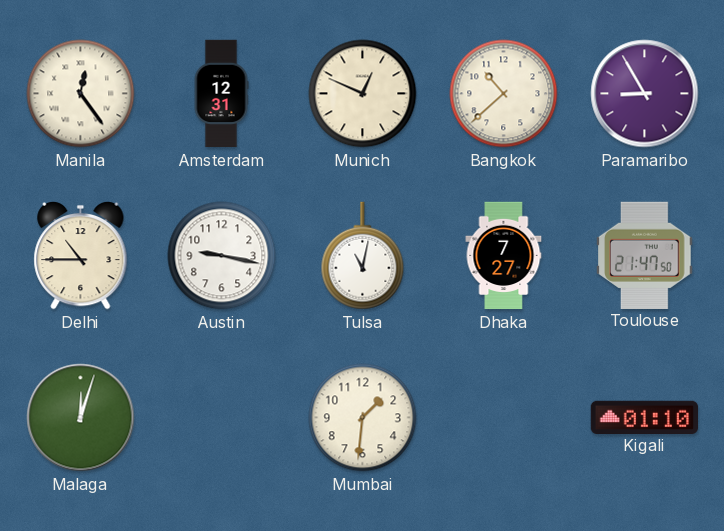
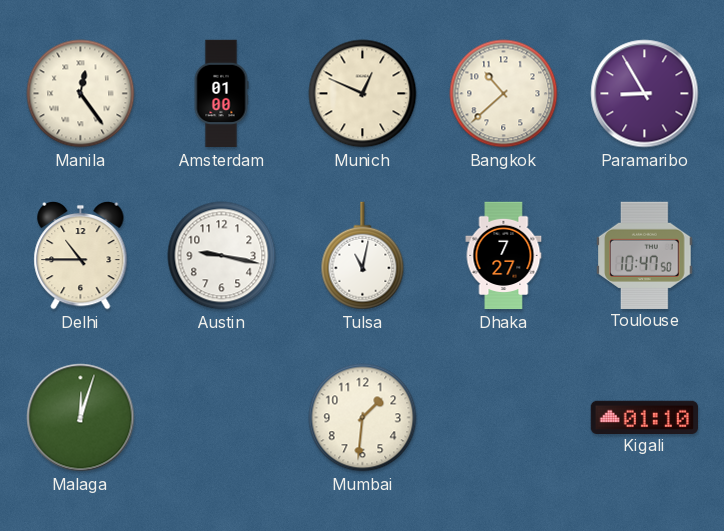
Amsterdam: 12:31 -> 01:00 (221, 94)
Toulouse: 21:47 -> 10:47 (645, 255)
